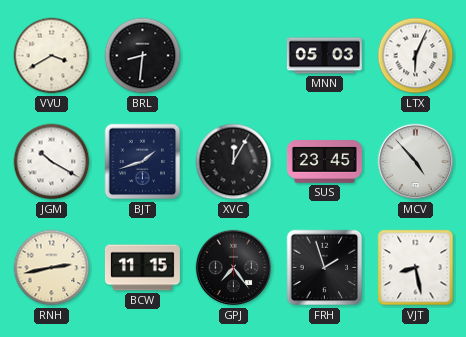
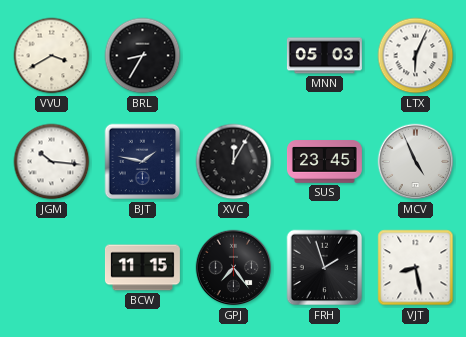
BRL: 8:31 -> 8:35 (143, 56)
JGM: 10:20 -> 10:16 (52, 162)
BJT: 1:42 -> 1:47 (143, 162)
MCV: 4:53 -> 4:56 (416, 162)
RNH: 2:43 -> none (52, 268)
